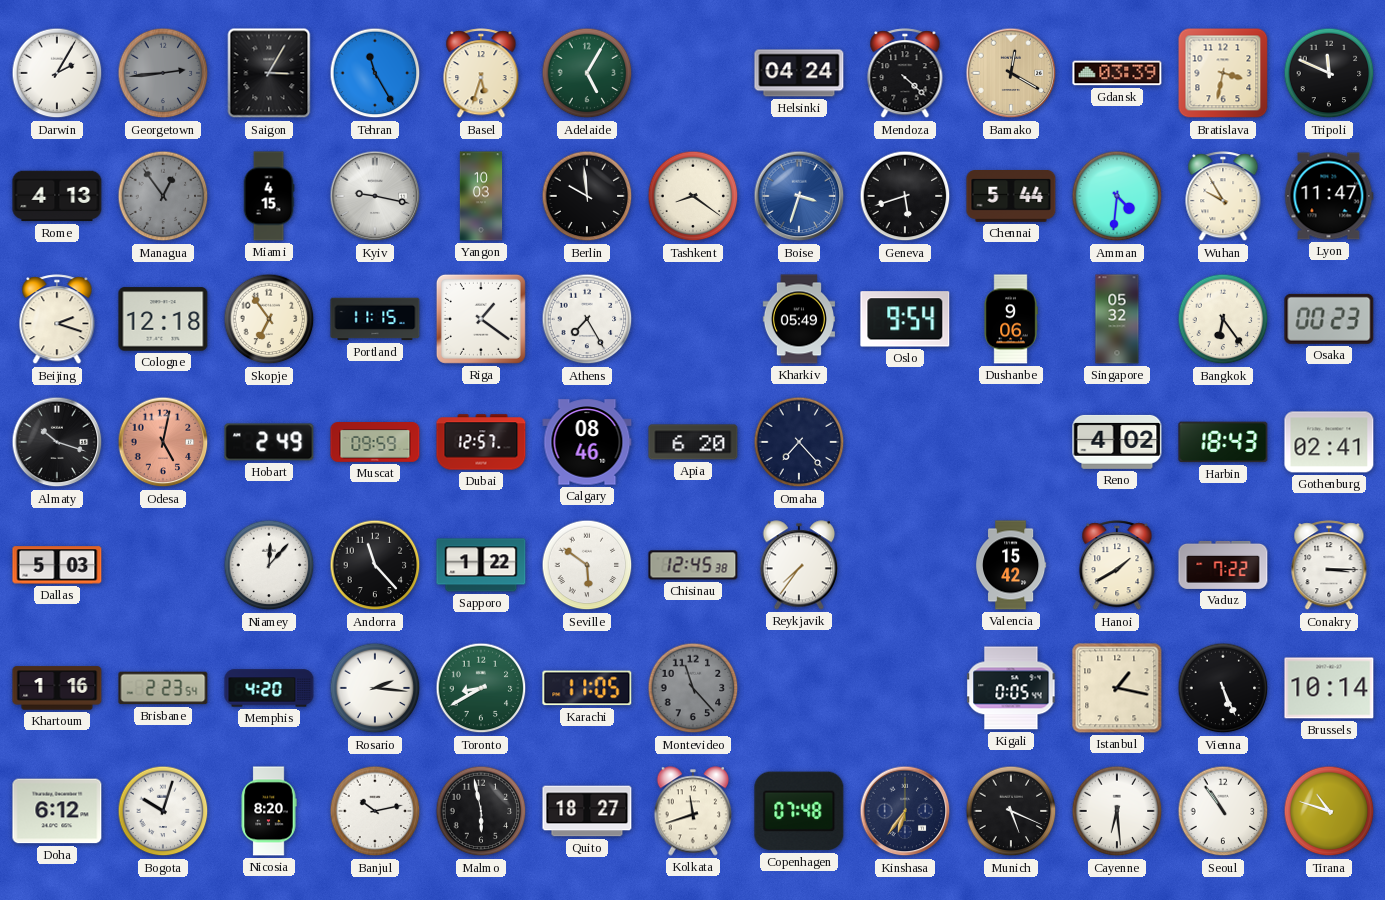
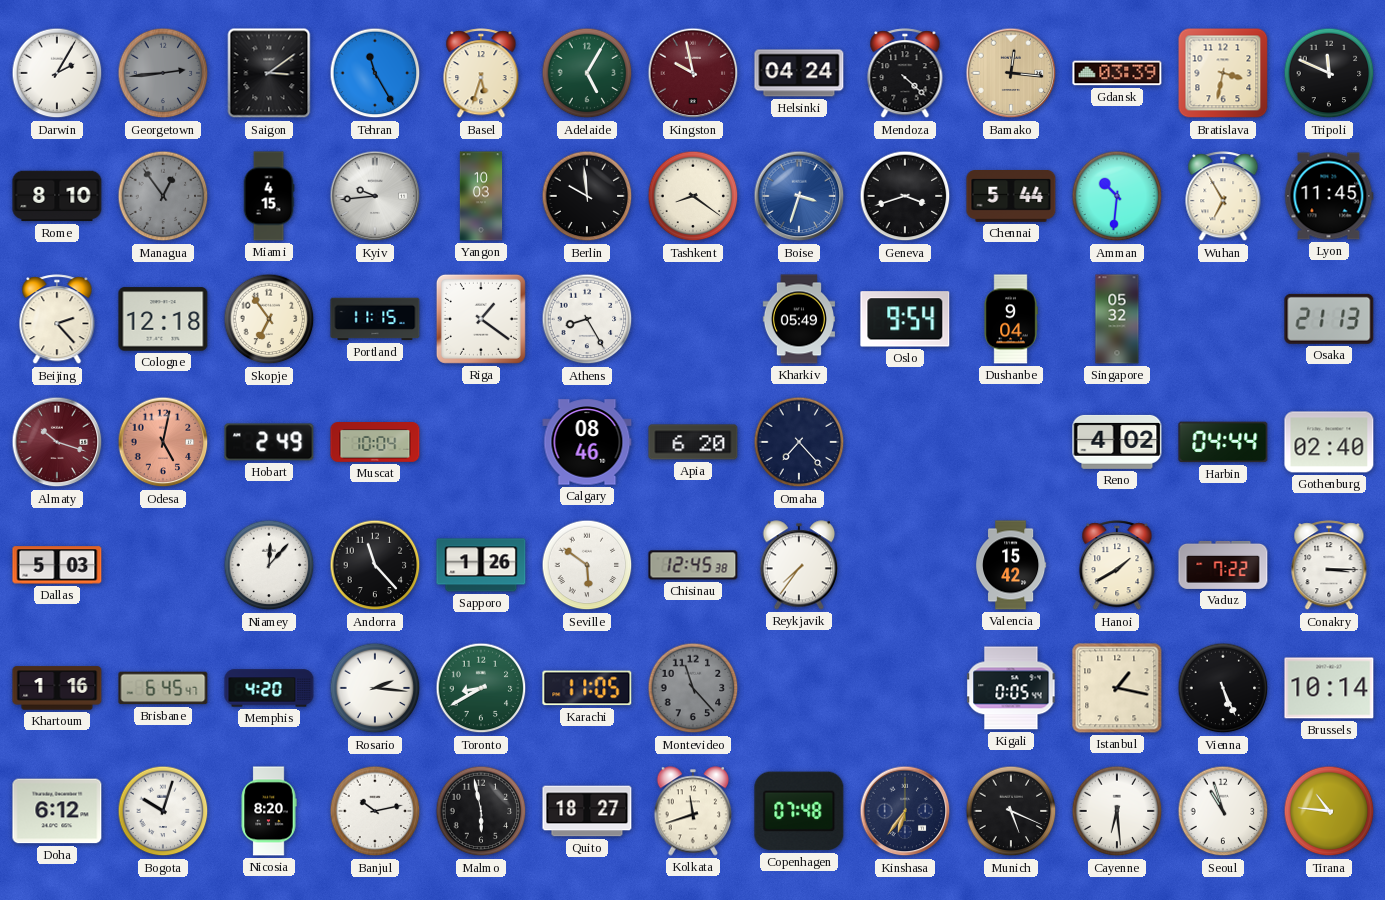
Saigon: 3:05 -> 3:09 (269, 73)
Kingston: none -> 9:58 (693, 73)
Bamako: 12:20 -> 12:16 (1011, 73)
Rome: 4:13 -> 8:10 (57, 196)
Kyiv: 9:17 -> 9:44 (375, 196)
Geneva: 5:42 -> 3:42 (905, 196)
Amman: 4:31 -> 10:31 (1117, 196)
Wuhan: 9:55 -> 6:55 (1223, 197)
Lyon: 11:47 -> 11:45 (1329, 196)
Beijing: 2:18 -> 2:23 (57, 320)
Athens: 7:25 -> 8:25 (587, 319)
Dushanbe: 9:06 -> 9:04 (1011, 319)
Bangkok: 6:24 -> none (1223, 319)
Osaka: 00:23 -> 21:13 (1329, 319)
Almaty dial: black -> burgundy (57, 442)
Muscat: 09:59 -> 10:04 (375, 442)
Dubai: 12:57 -> none (481, 442)
Harbin: 18:43 -> 04:44 (1223, 442)
Gothenburg: 02:41 -> 02:40 (1329, 442)
Sapporo: 1:22 -> 1:26 (481, 565)
Brisbane: 2:23 -> 6:45 (163, 688)
Seoul: 10:54 -> 10:57 (1223, 811)
Tirana: 10:48 -> 10:46 (1329, 811)
